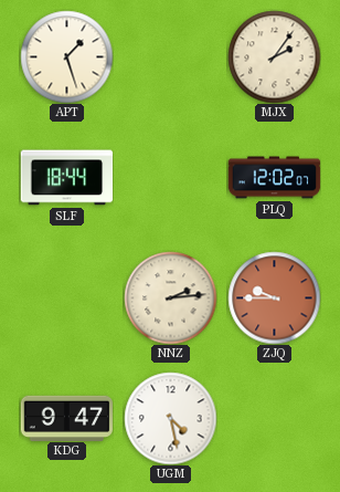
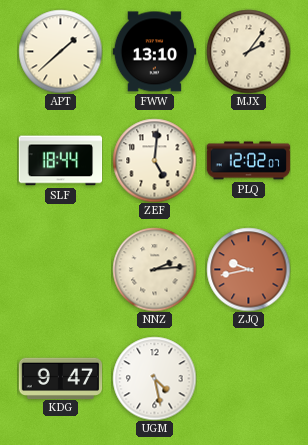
APT: 1:27 -> 1:38 (60, 51)
FWW: none -> 13:10 (154, 52)
ZEF: none -> 5:01 (154, 160)
ZJQ: 9:45 -> 9:43 (248, 269)
